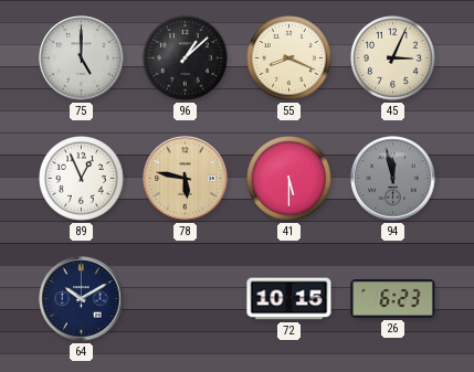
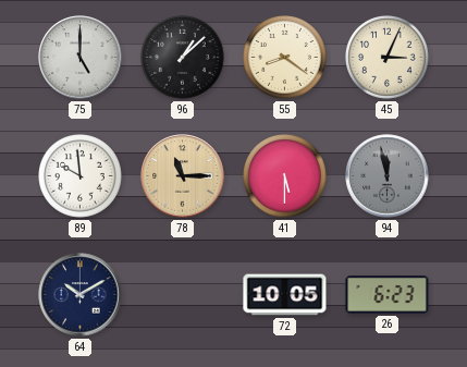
55: 8:19 -> 8:21 (285, 58)
89: 12:56 -> 9:59 (81, 176)
78: 5:47 -> 11:15 (183, 176)
72: 10:15 -> 10:05 (285, 295)
